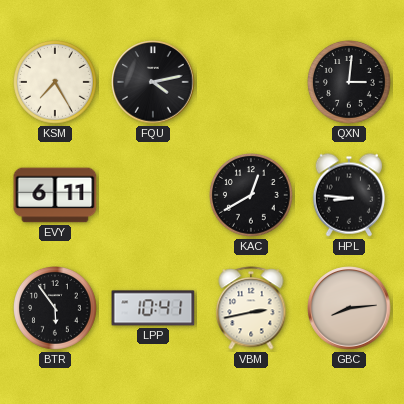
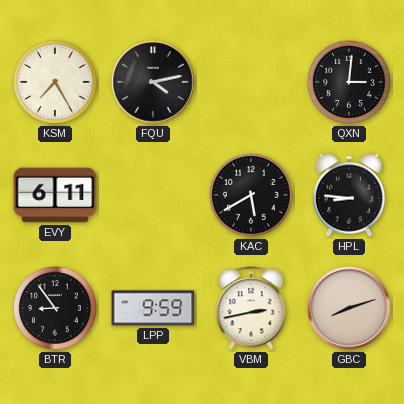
KAC: 12:40 -> 5:40 (252, 196)
BTR: 5:54 -> 8:54 (56, 309)
LPP: 10:41 -> 9:59 (153, 308)
GBC: 8:14 -> 8:12 (349, 308)
